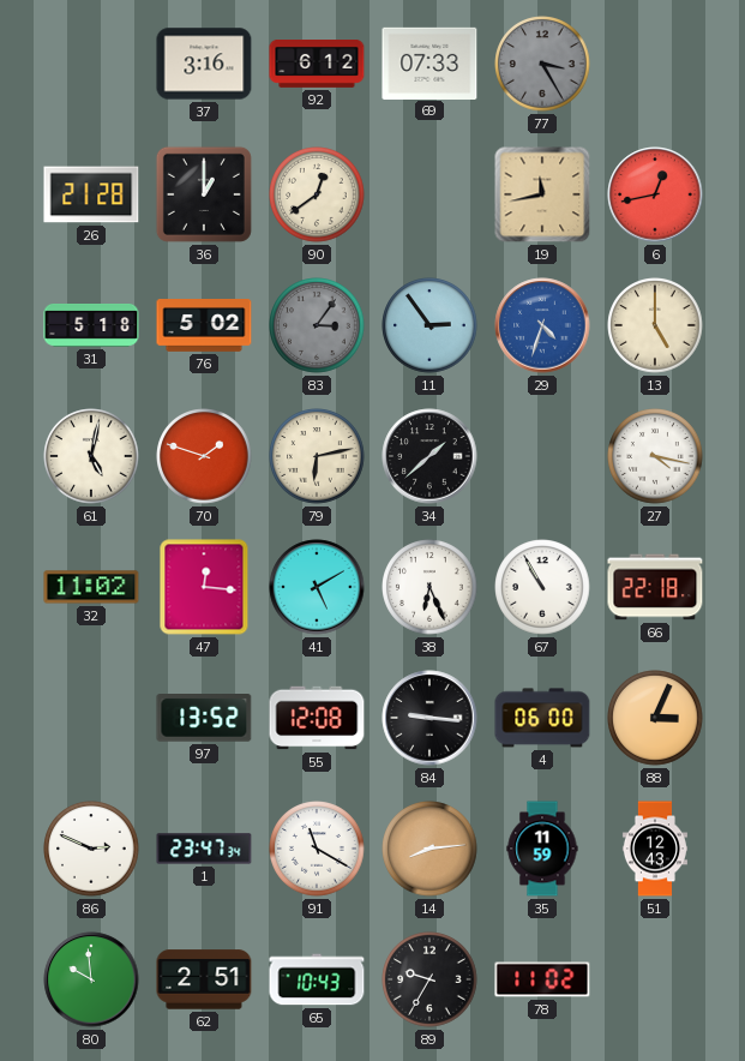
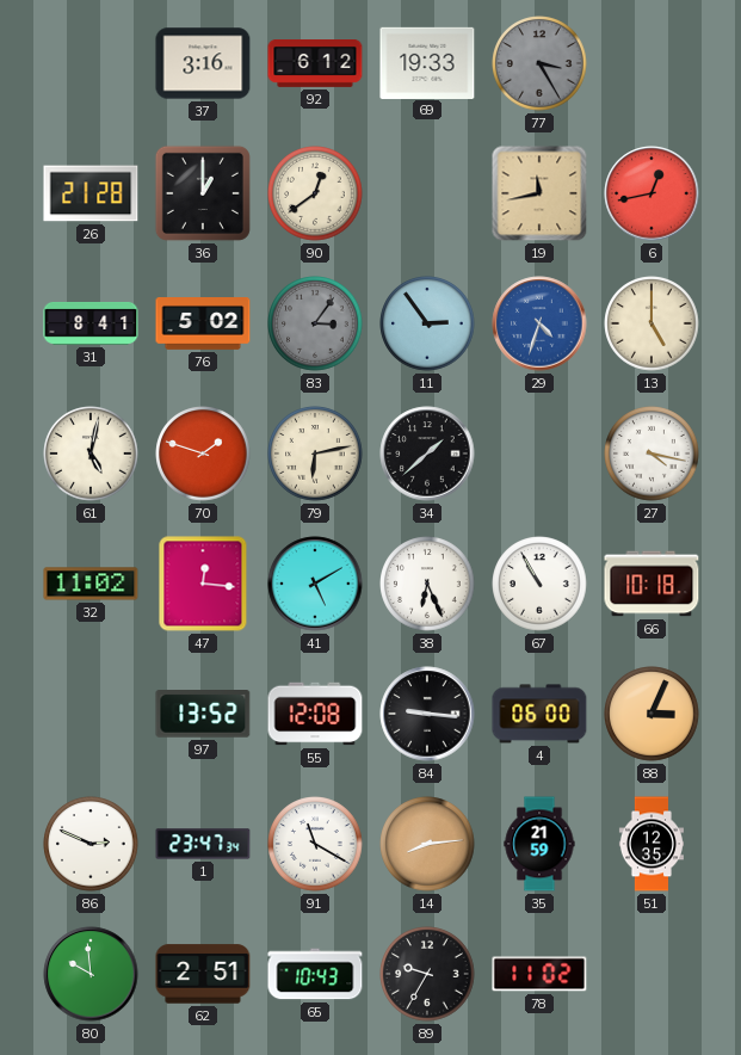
69: 07:33 -> 19:33 (427, 62)
31: 5:18 -> 8:41 (91, 325)
66: 22:18 -> 10:18 (652, 584)
35: 11:59 -> 21:59 (539, 844)
51: 12:43 -> 12:35 (652, 844)
